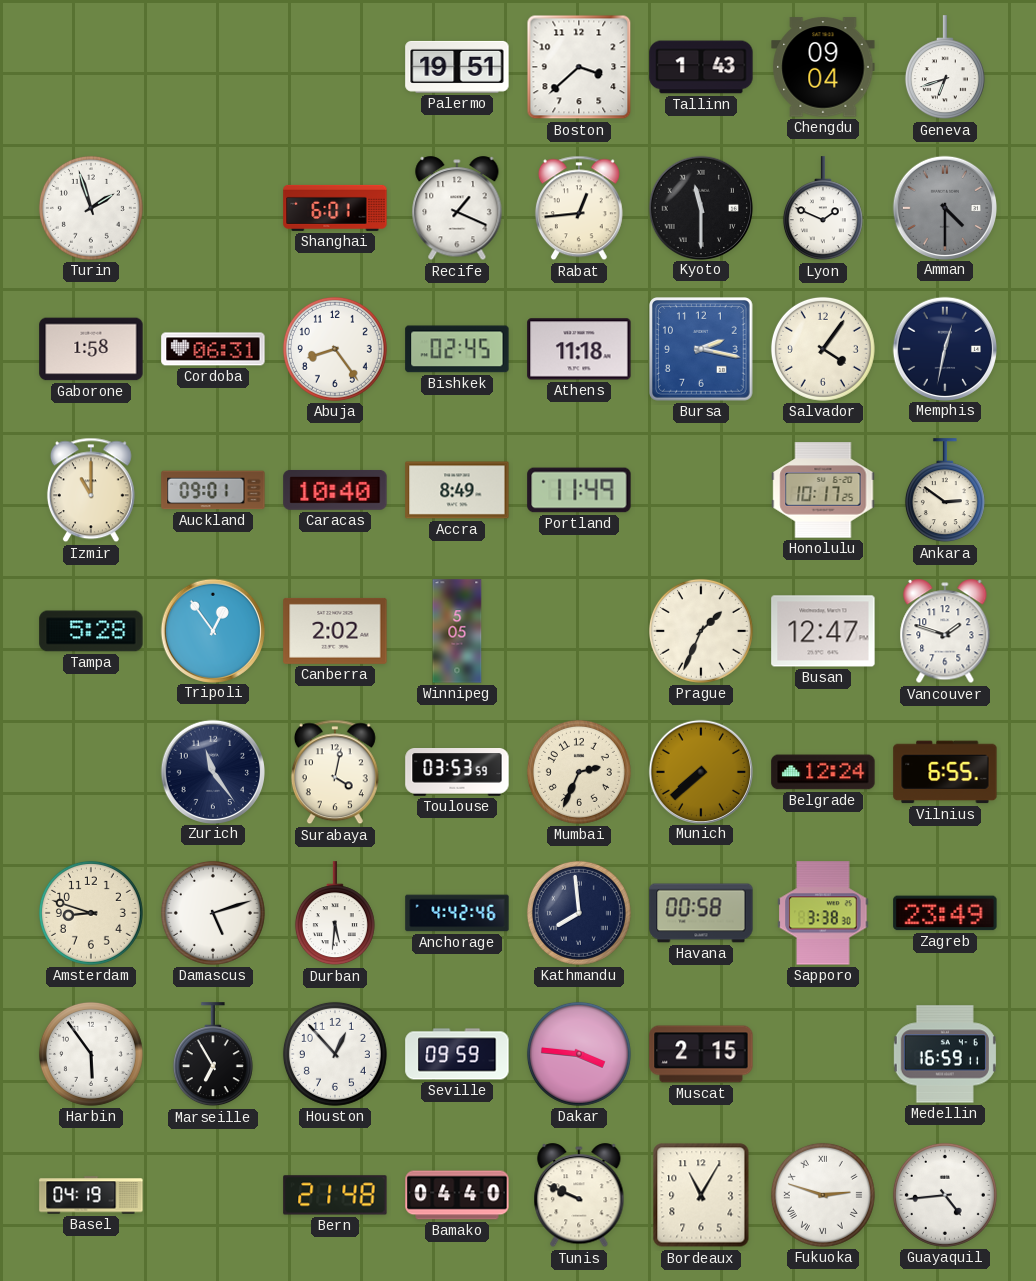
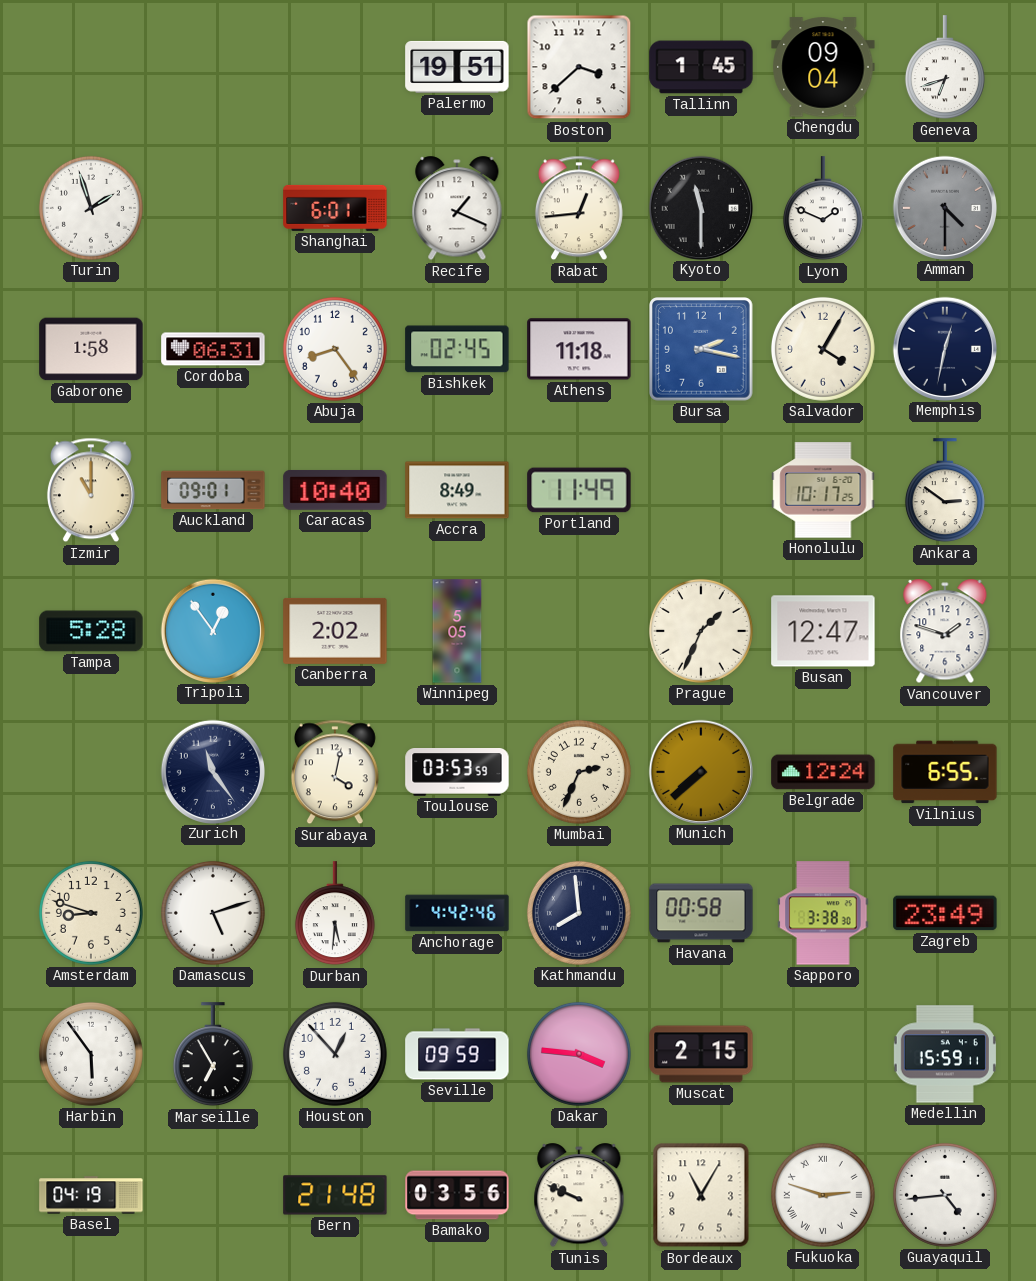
Tallinn: 1:43 -> 1:45 (701, 67)
Salvador: 4:06 -> 4:05 (823, 349)
Medellin: 16:59 -> 15:59 (945, 1054)
Bamako: 04:40 -> 03:56 (457, 1195)
